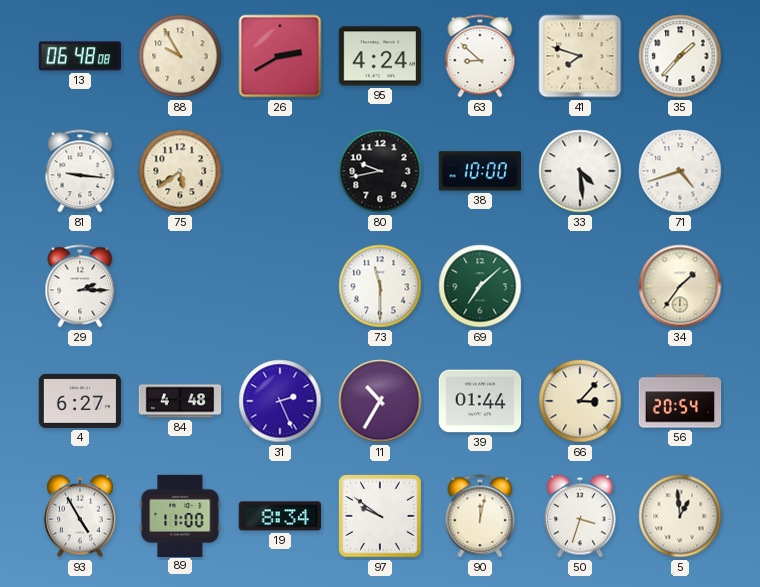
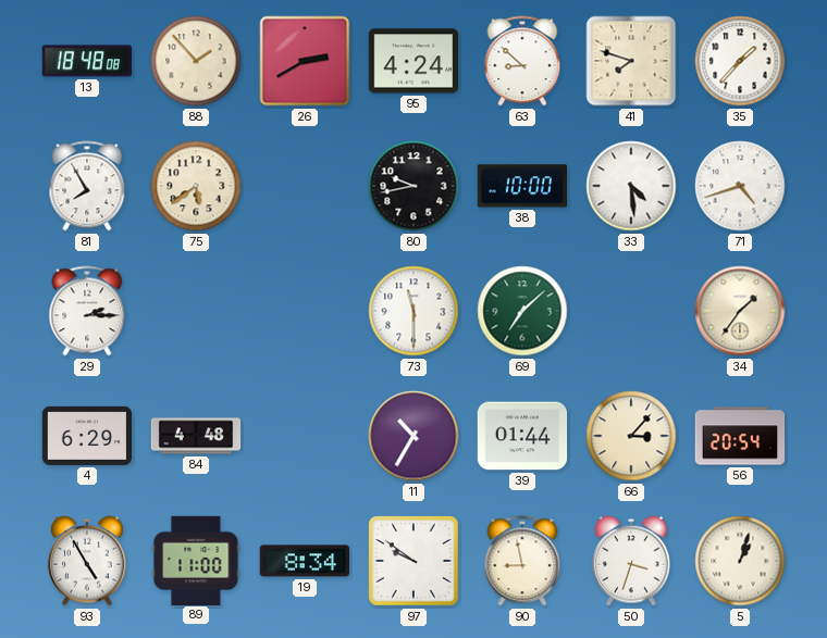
13: 06:48 -> 18:48 (86, 61)
88: 9:55 -> 1:53 (196, 61)
81: 9:16 -> 7:55 (87, 186)
4: 6:27 -> 6:29 (87, 436)
31: 2:26 -> none (280, 401)
90: 12:02 -> 8:58 (522, 561)
5: 12:59 -> 1:03 (740, 561)
